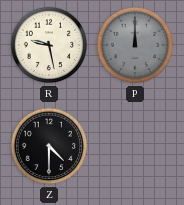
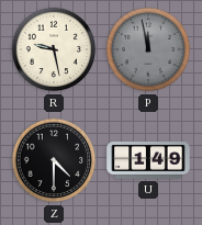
P: 12:00 -> 11:58 (148, 49)
U: none -> 1:49 (148, 160)
